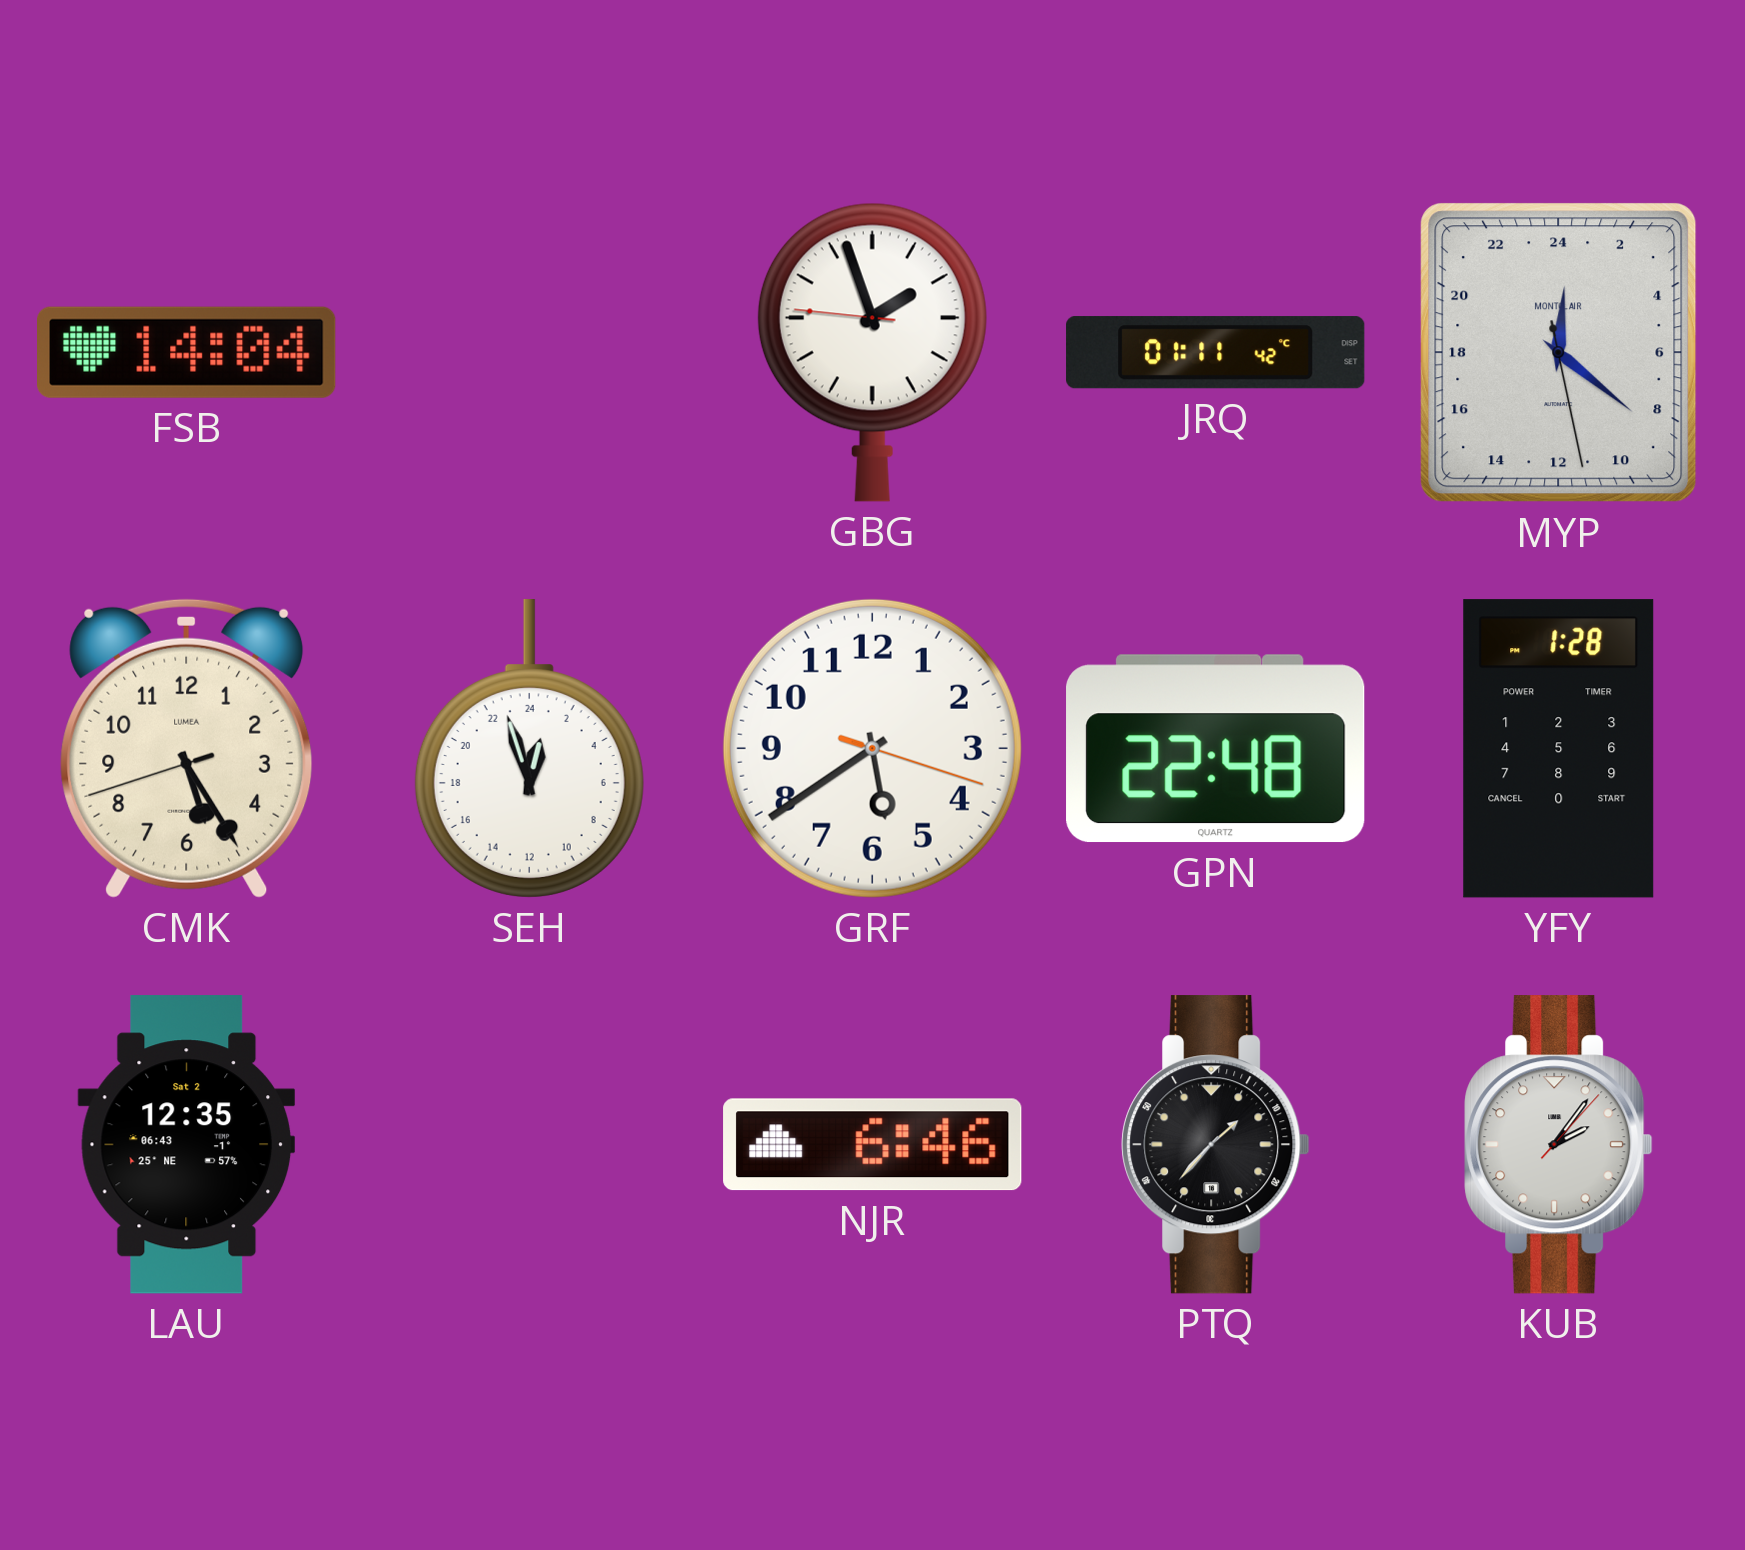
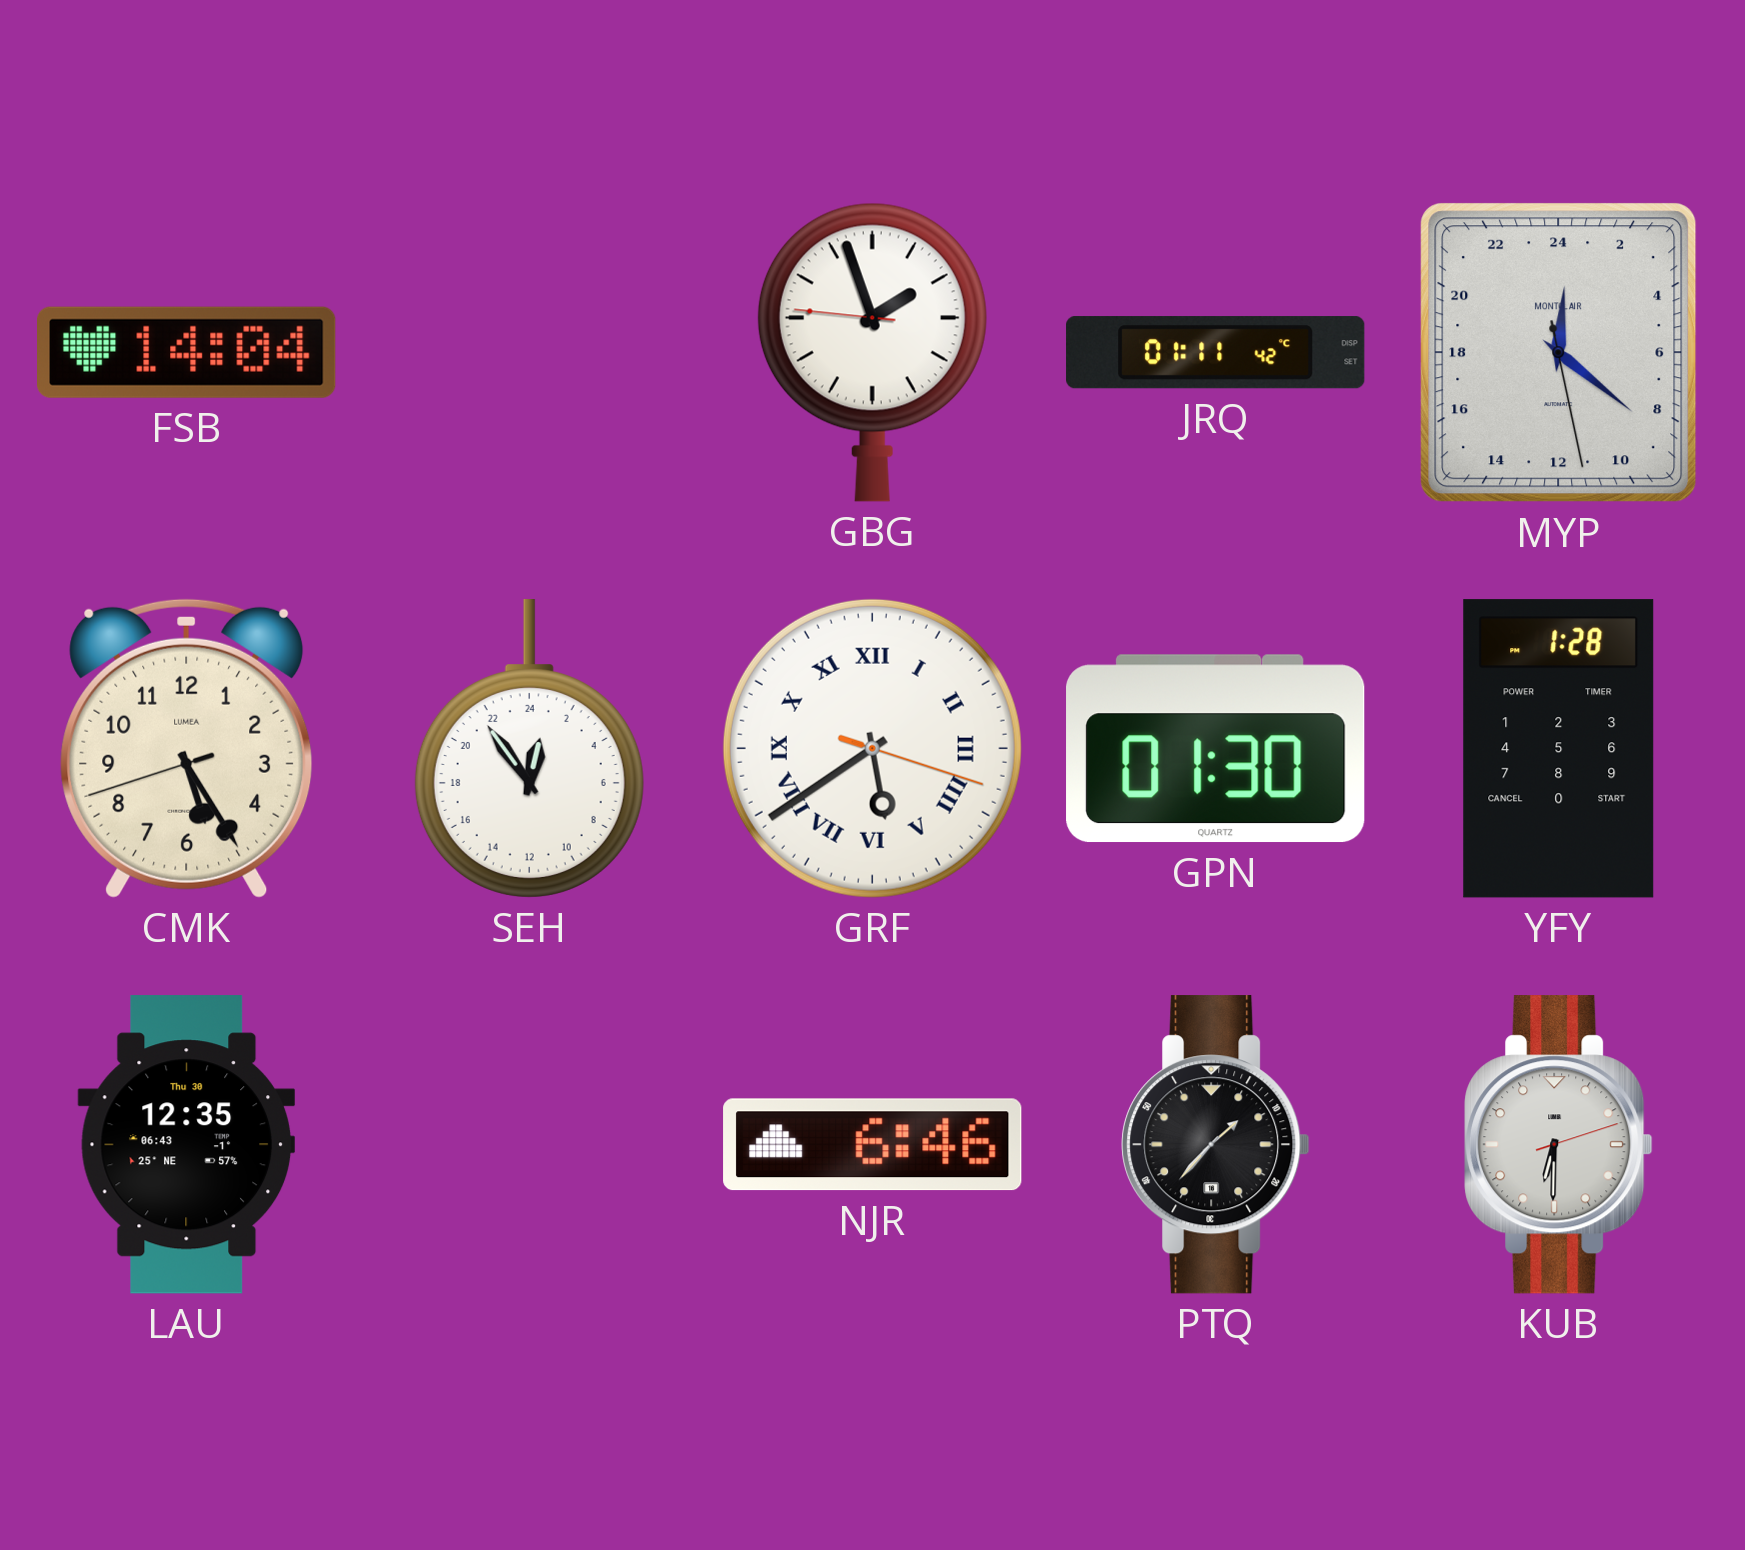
SEH: 0:57 -> 0:54 (529, 749)
GRF numerals: Arabic -> Roman (872, 748)
GPN: 22:48 -> 01:30 (1216, 749)
LAU date: Sat 2 -> Thu 30 (186, 1145)
KUB: 2:06 -> 6:30 (1559, 1145)
